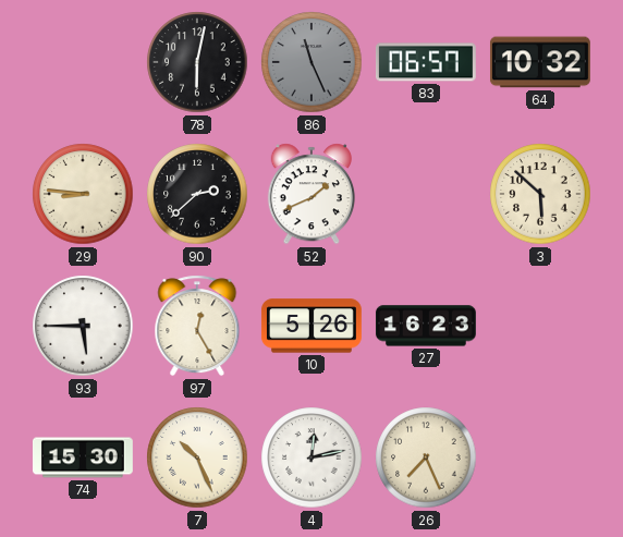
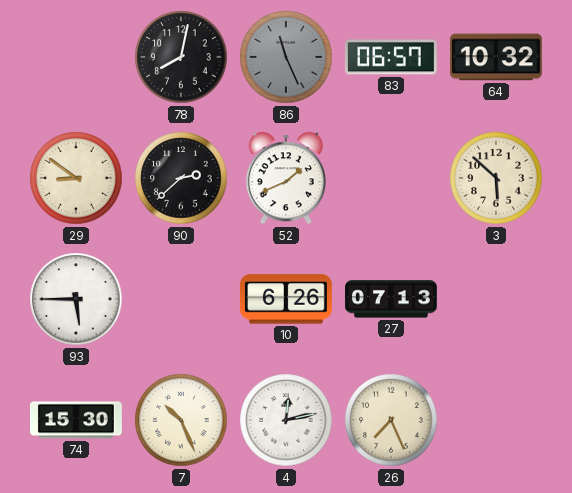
78: 6:02 -> 8:02 (181, 57)
29: 8:46 -> 8:51 (76, 178)
97: 12:25 -> none (197, 326)
10: 5:26 -> 6:26 (286, 299)
27: 16:23 -> 07:13 (391, 299)
